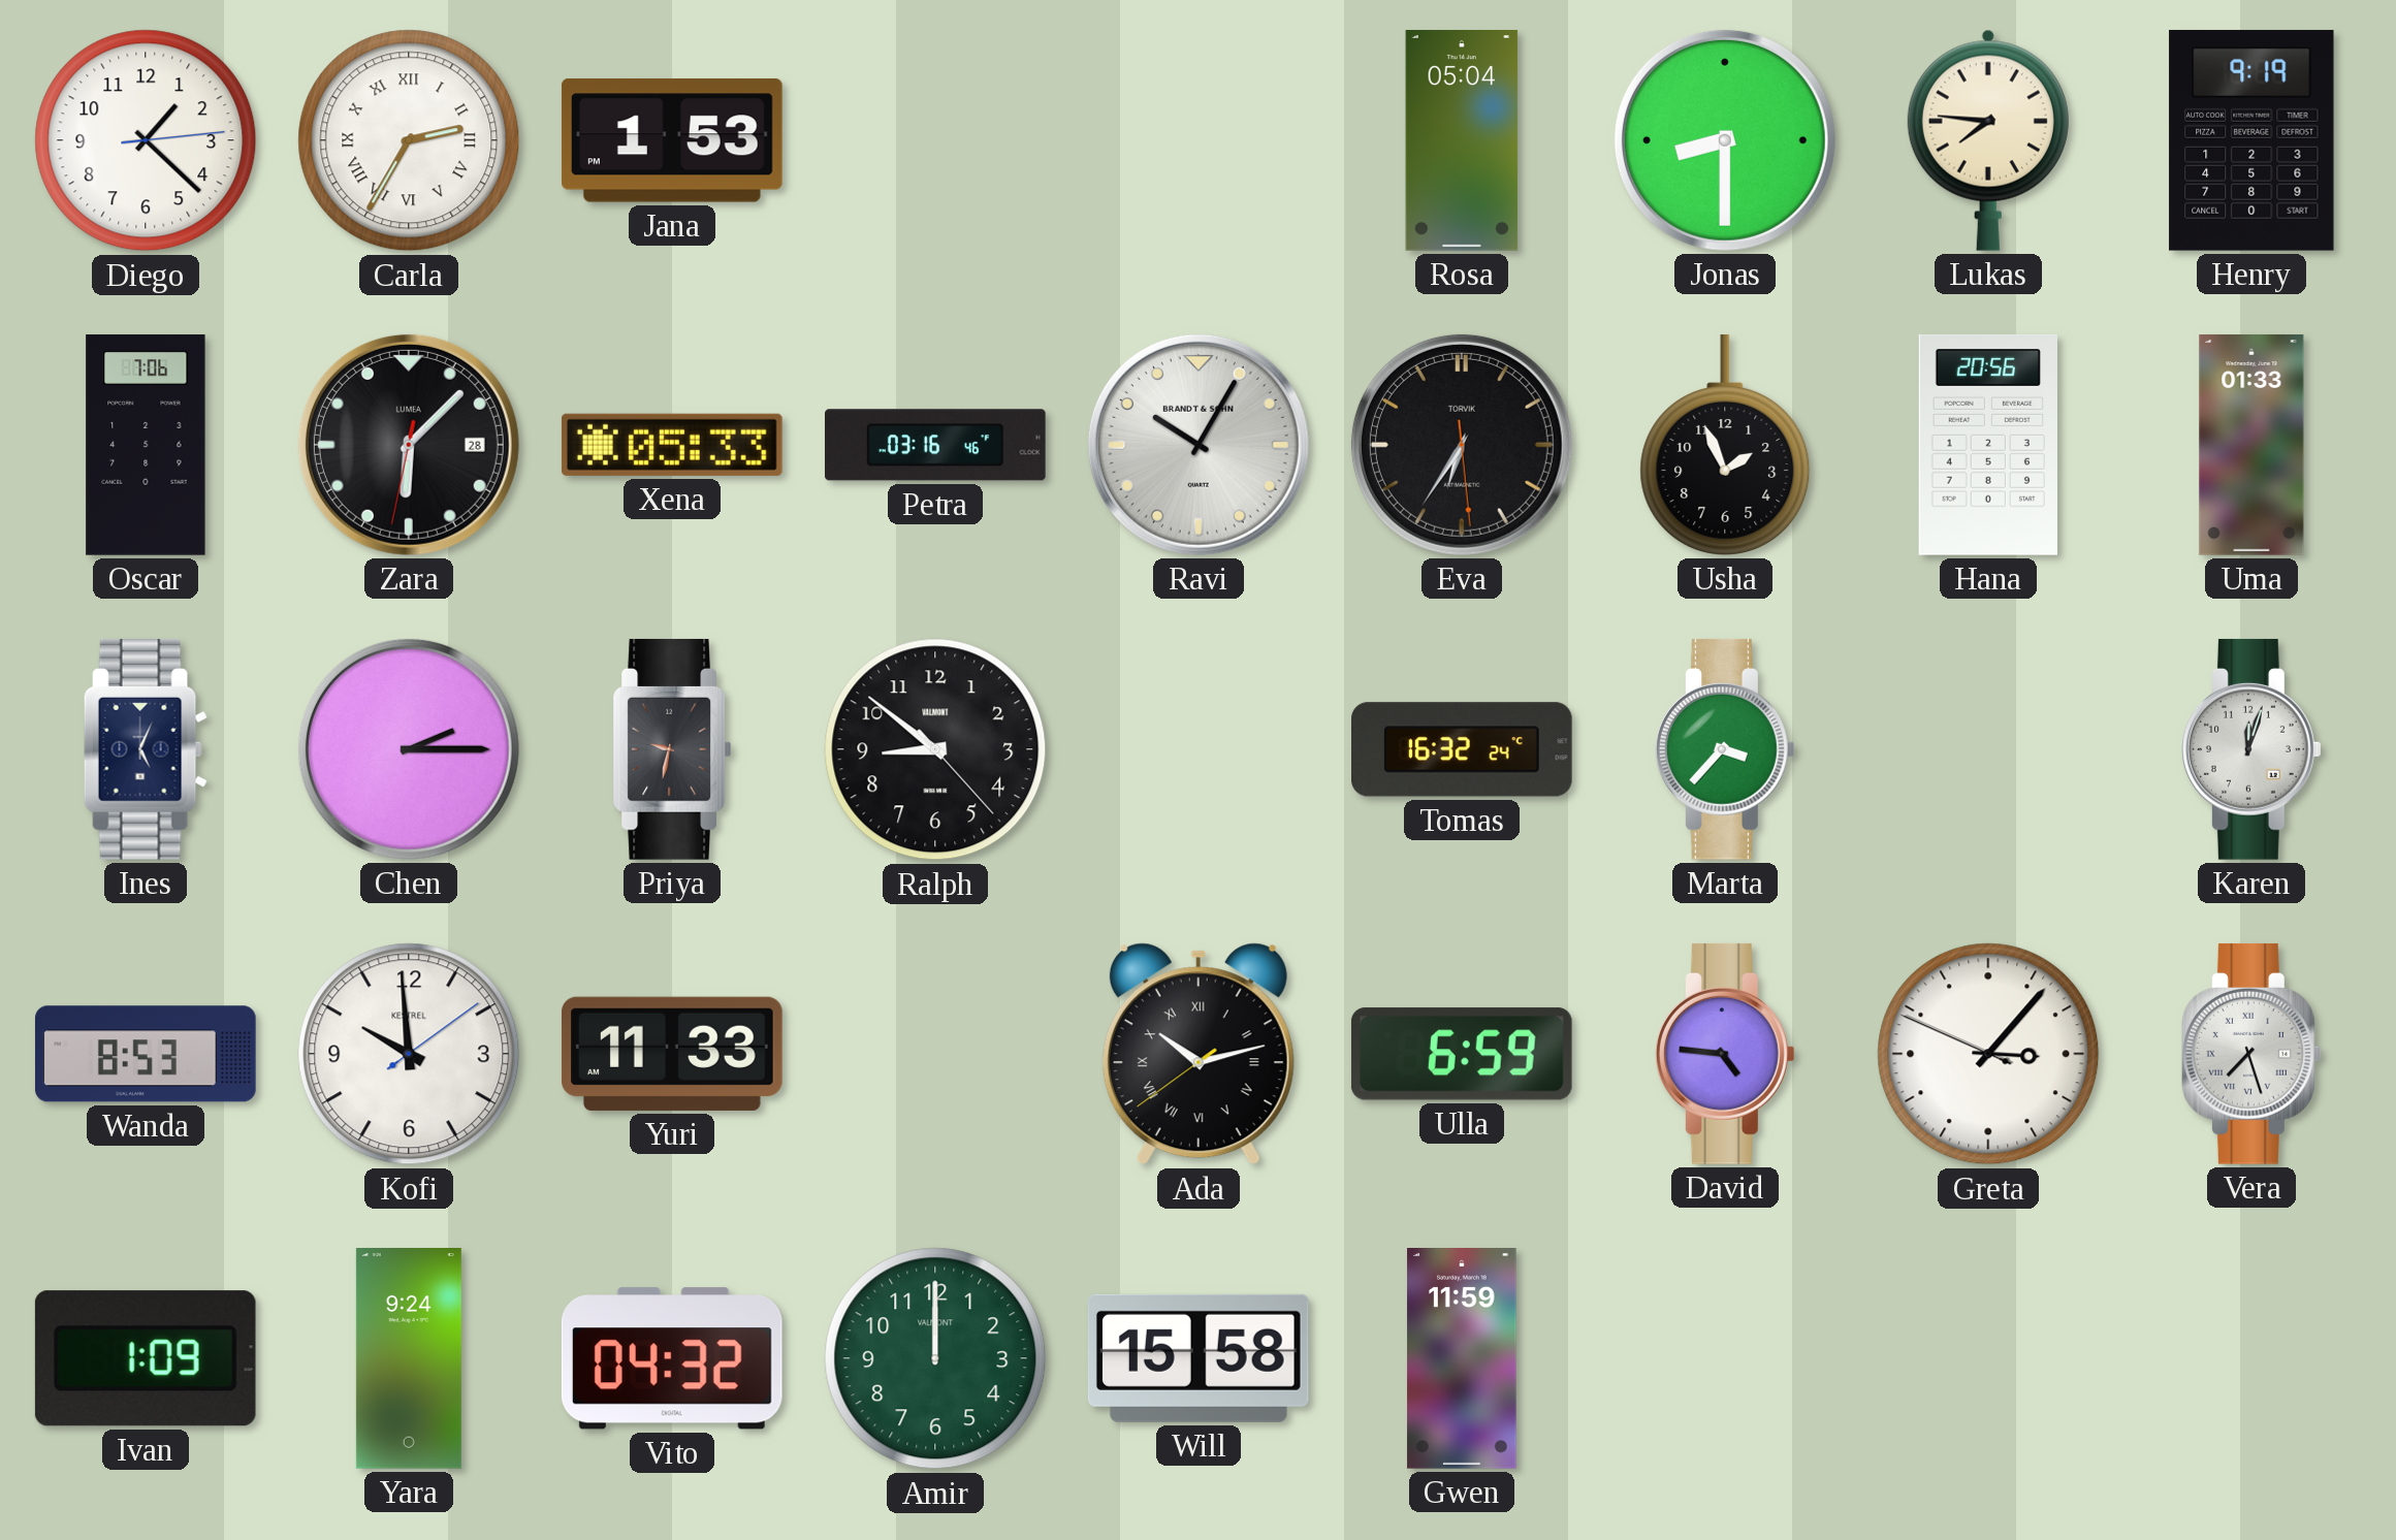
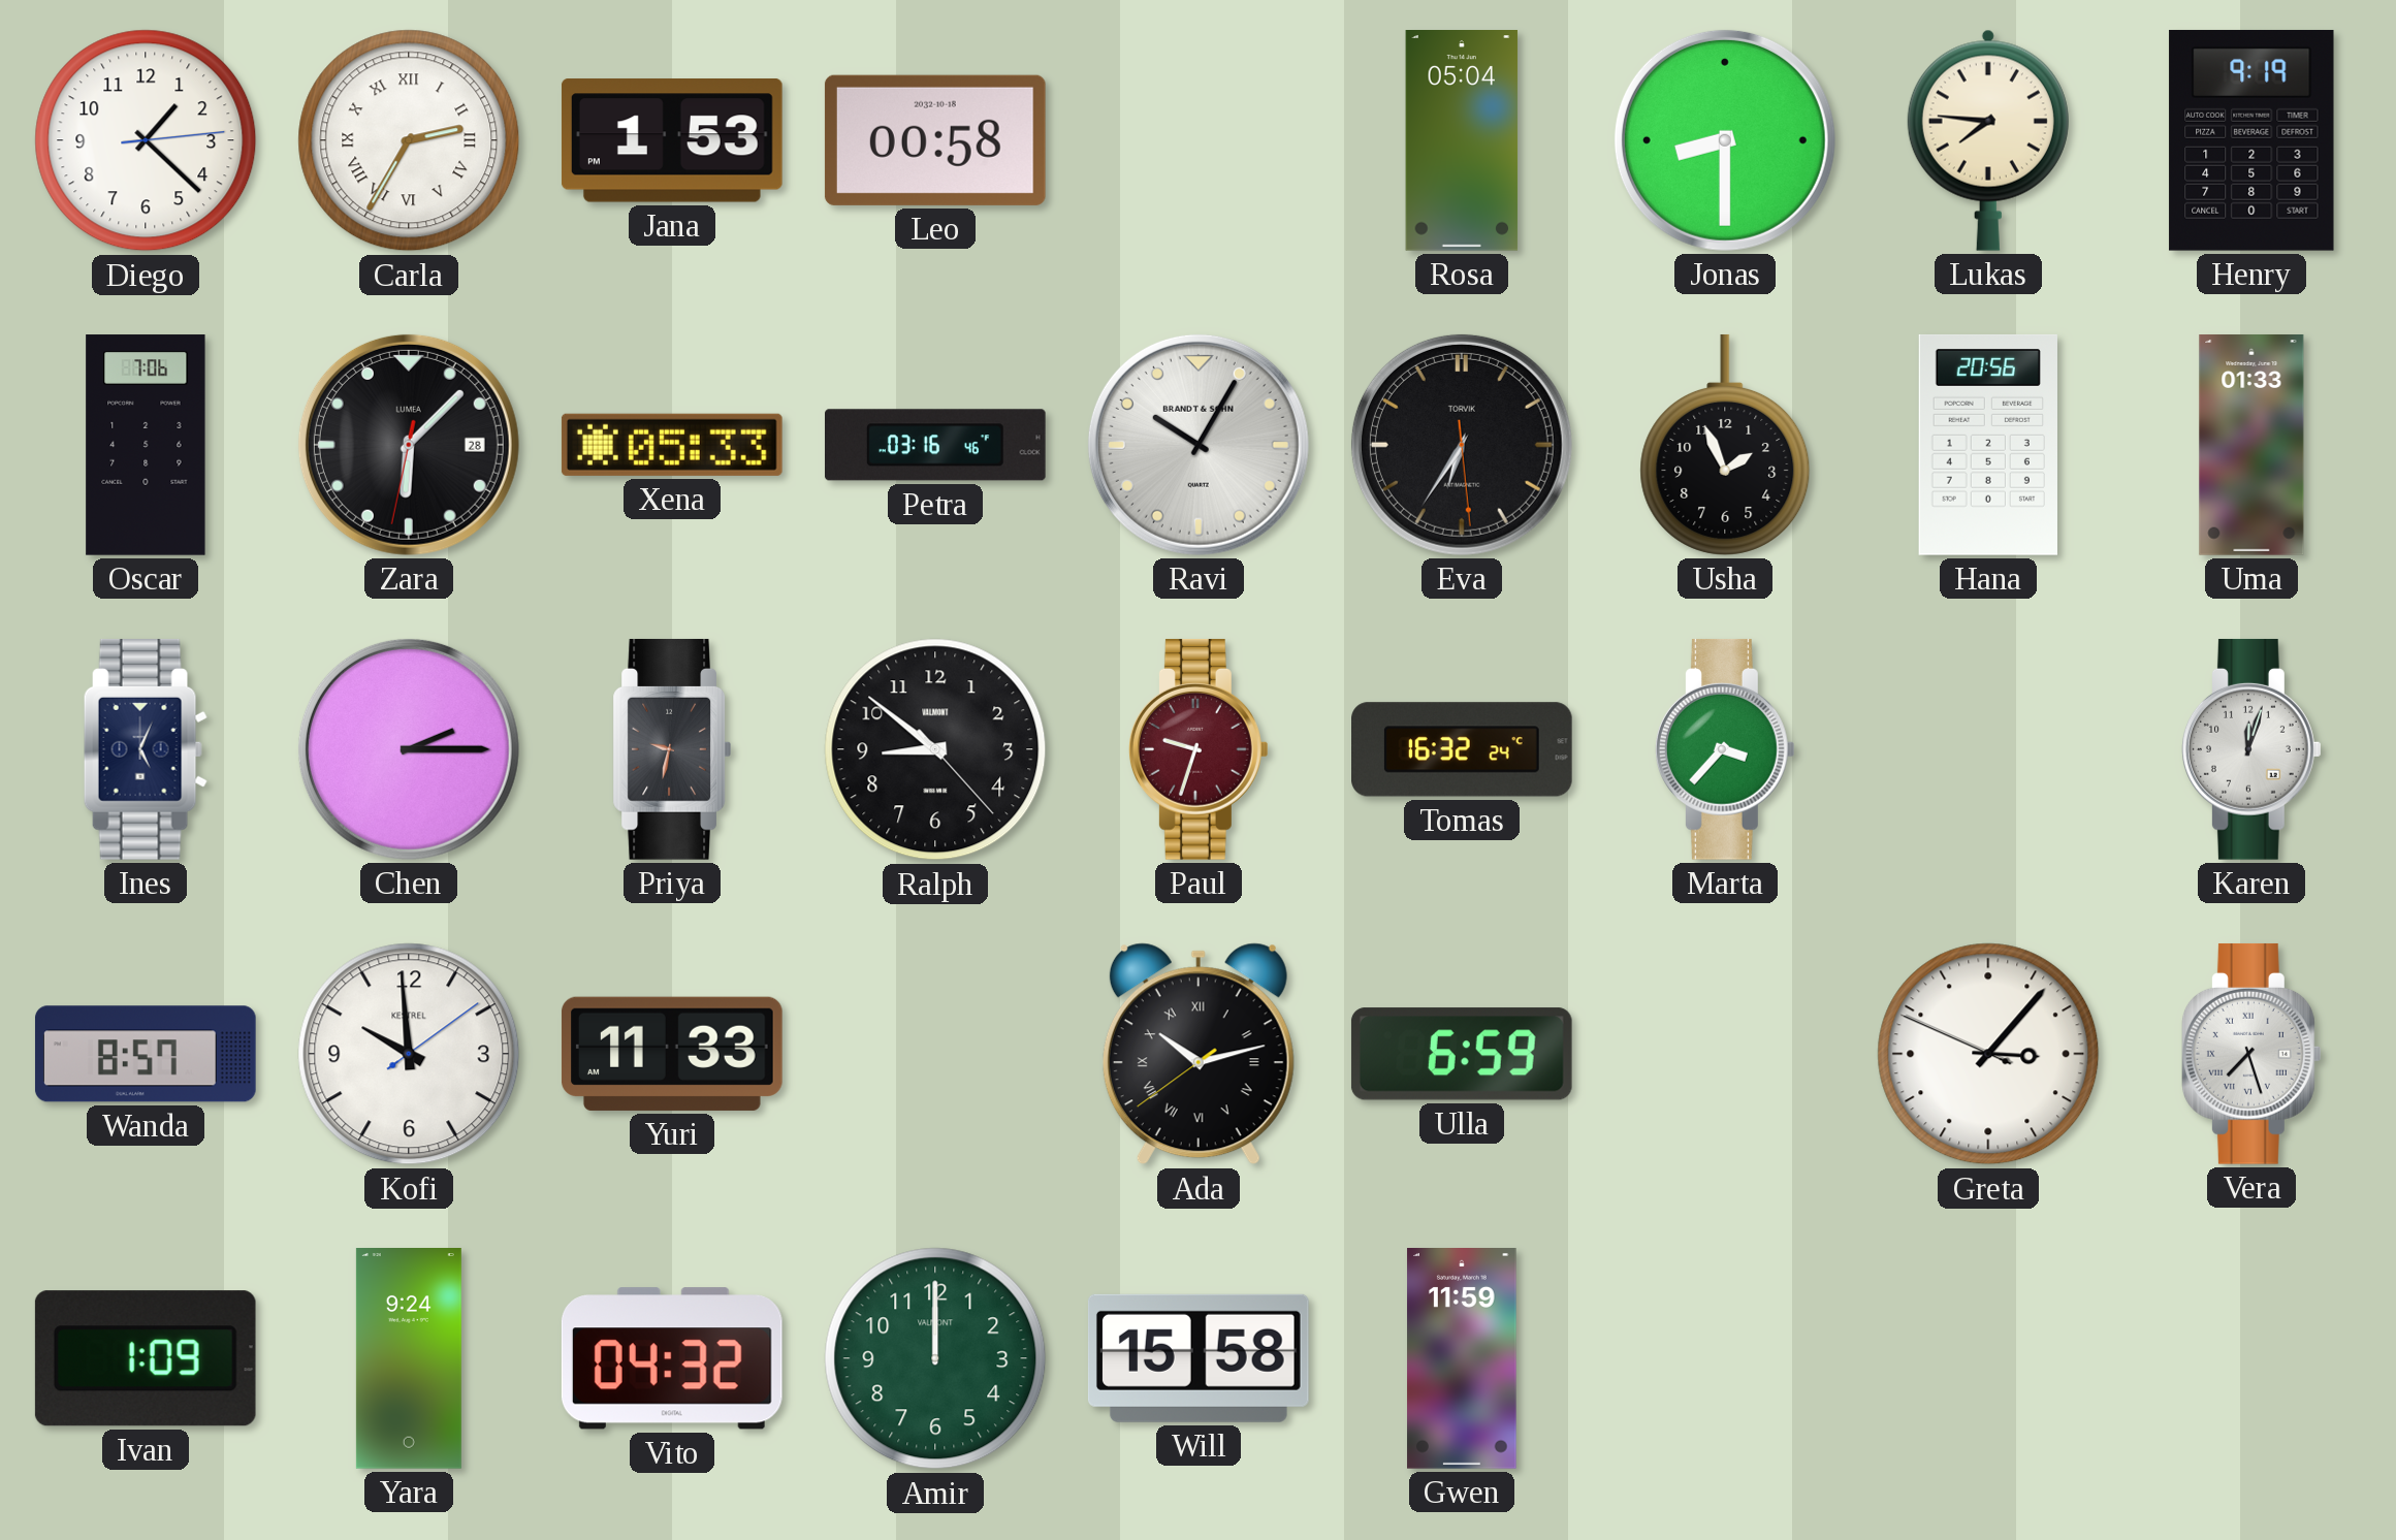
Leo: none -> 00:58 (935, 140)
Paul: none -> 9:33 (1199, 749)
Wanda: 8:53 -> 8:57 (146, 1054)
David: 4:46 -> none (1725, 1054)
